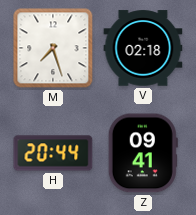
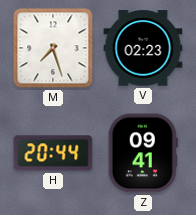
V: 02:18 -> 02:23 (143, 48)
